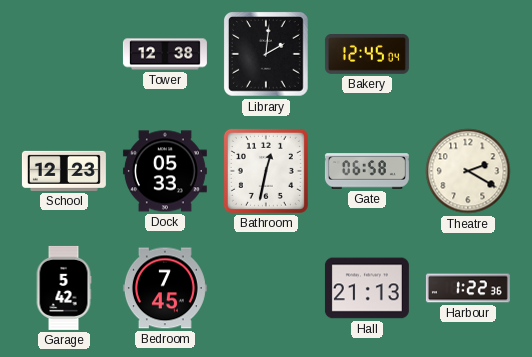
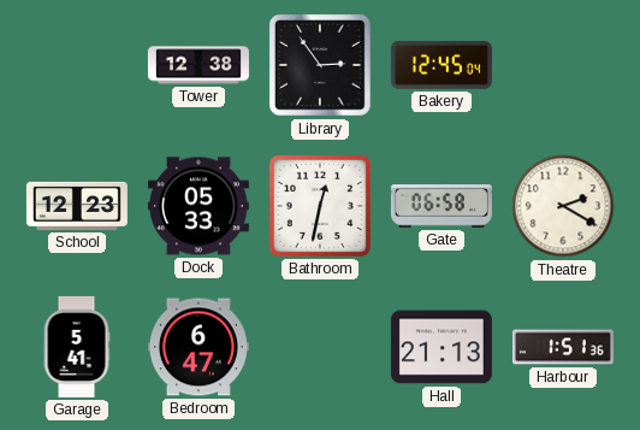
Library: 2:01 -> 2:54 (321, 66)
Garage: 5:42 -> 5:41 (77, 347)
Bedroom: 7:45 -> 6:47 (198, 347)
Harbour: 1:22 -> 1:51 (563, 347)
